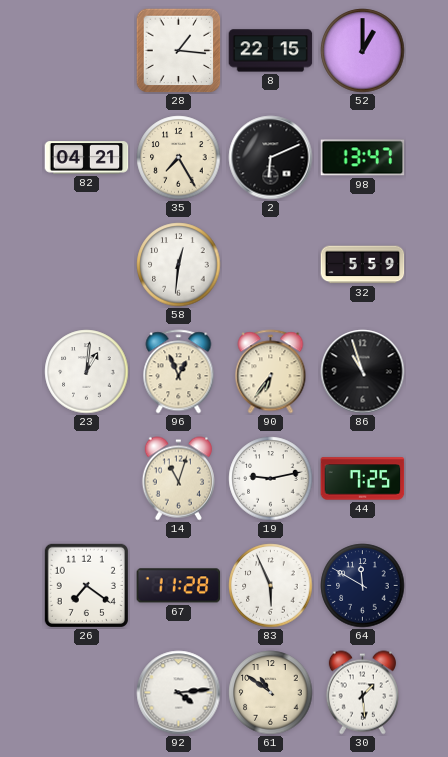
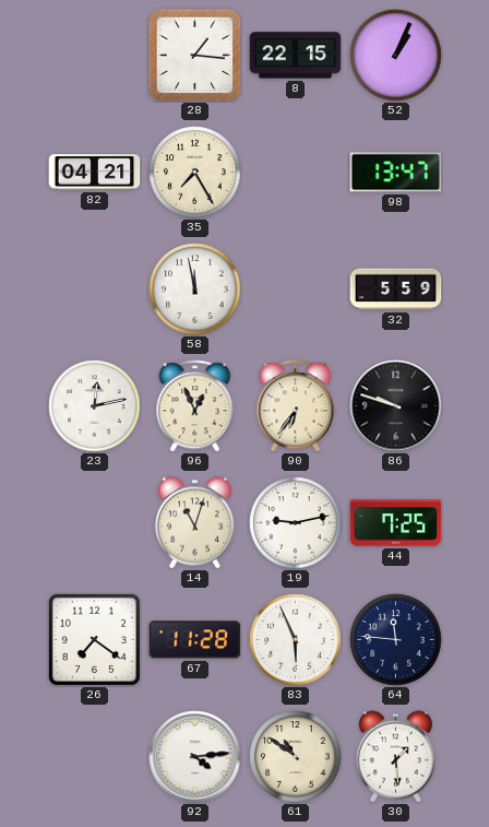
52: 1:00 -> 1:04 (396, 56)
2: 6:11 -> none (271, 158)
58: 12:31 -> 11:58 (195, 290)
23: 1:01 -> 12:13 (95, 406)
86: 10:57 -> 9:48 (396, 406)
64: 11:50 -> 11:46 (396, 640)
